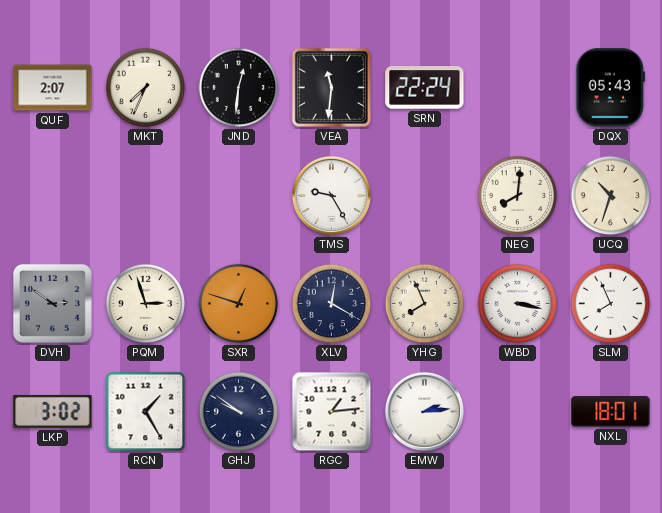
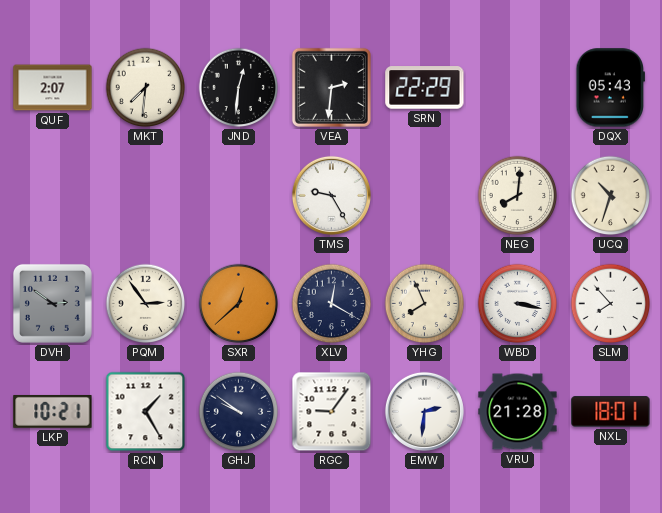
MKT: 7:34 -> 7:31 (146, 88)
VEA: 11:31 -> 2:31 (331, 87)
SRN: 22:24 -> 22:29 (425, 88)
PQM: 2:57 -> 2:54 (146, 304)
SXR: 12:48 -> 12:38 (239, 304)
SLM: 7:56 -> 7:53 (611, 304)
LKP: 3:02 -> 10:21 (53, 411)
RGC: 1:14 -> 9:06 (332, 412)
EMW: 2:14 -> 2:31 (424, 411)
VRU: none -> 21:28 (518, 412)
